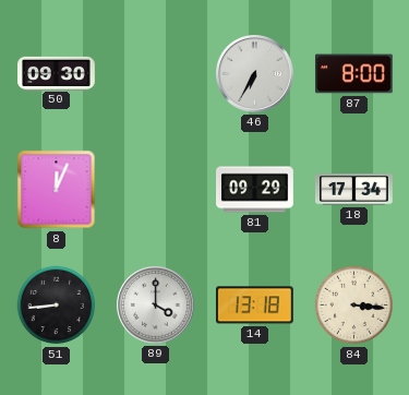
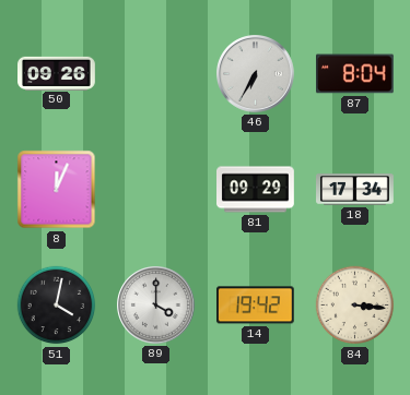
50: 09:30 -> 09:26 (57, 73)
87: 8:00 -> 8:04 (355, 74)
51: 8:44 -> 4:02 (57, 306)
14: 13:18 -> 19:42 (255, 306)
